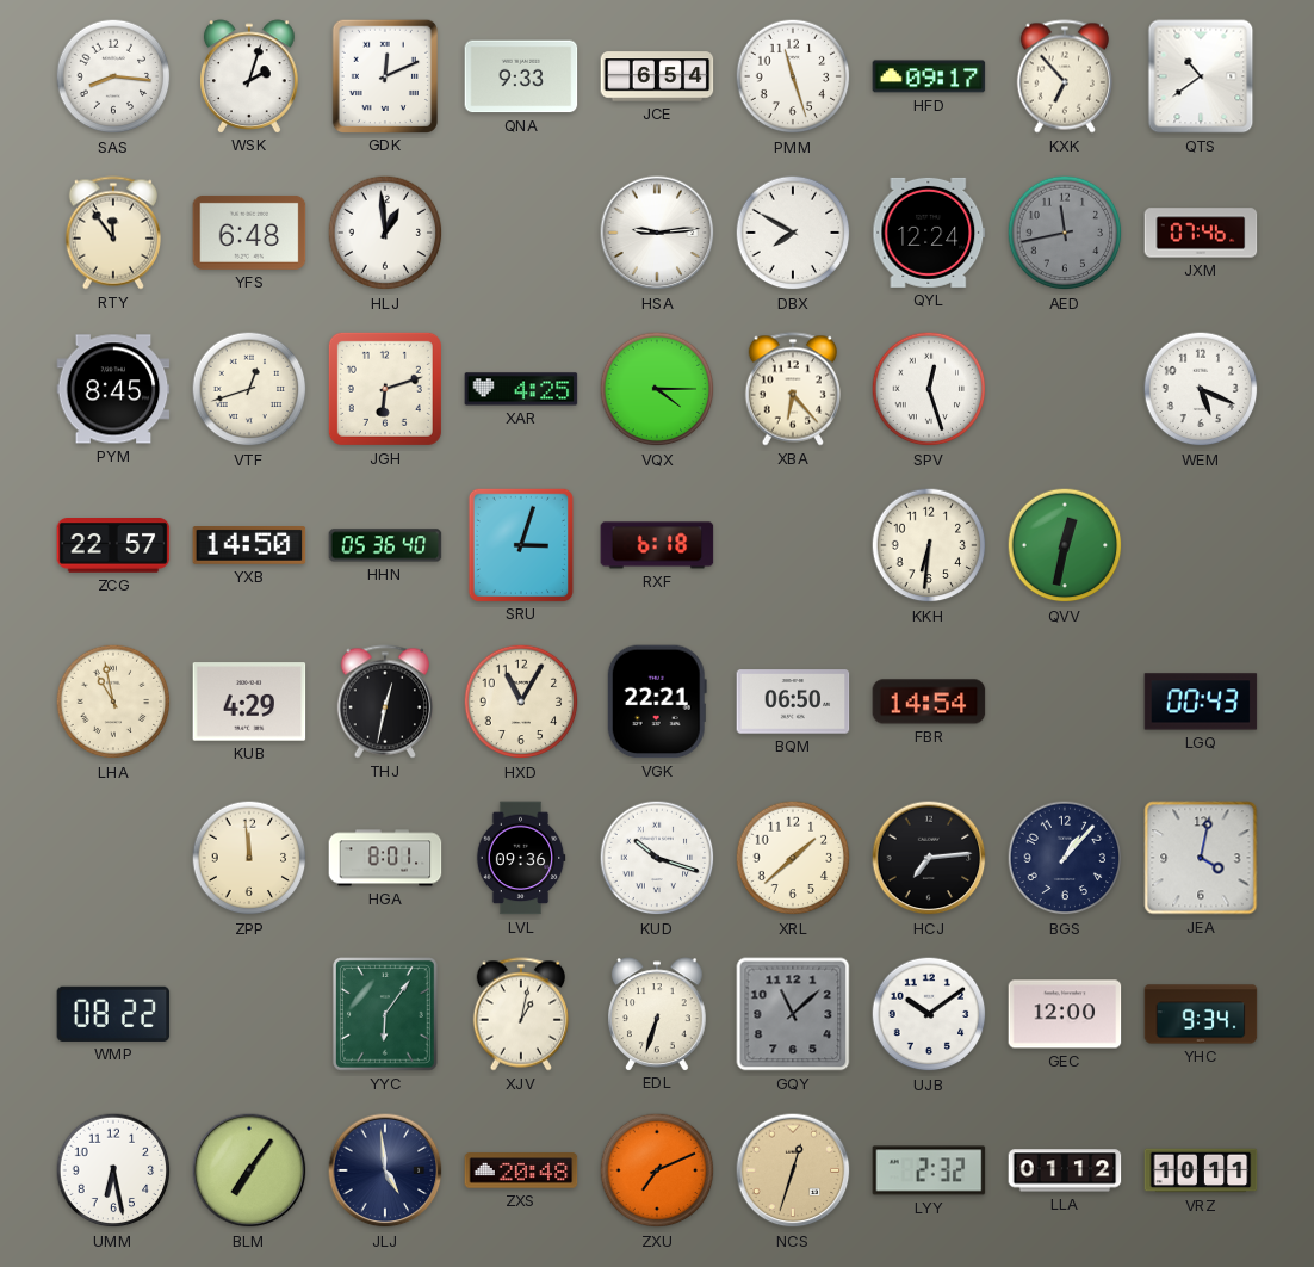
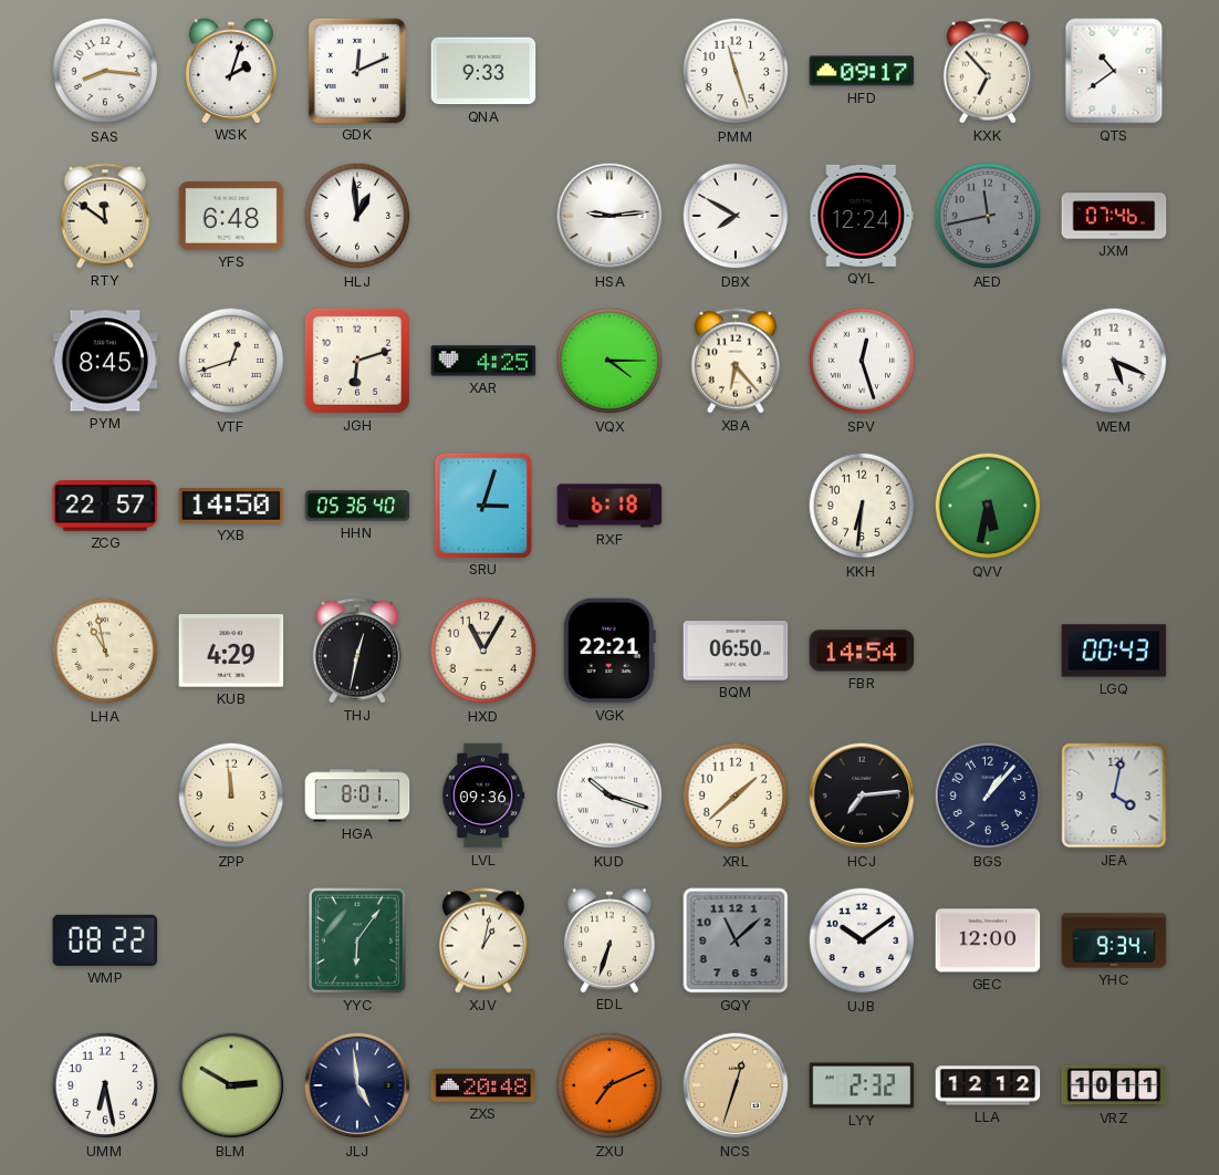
JCE: 6:54 -> none (657, 76)
RTY: 11:54 -> 11:51 (105, 216)
QVV: 12:32 -> 5:32 (988, 506)
BLM: 7:06 -> 2:50 (231, 1085)
LLA: 01:12 -> 12:12 (988, 1085)
